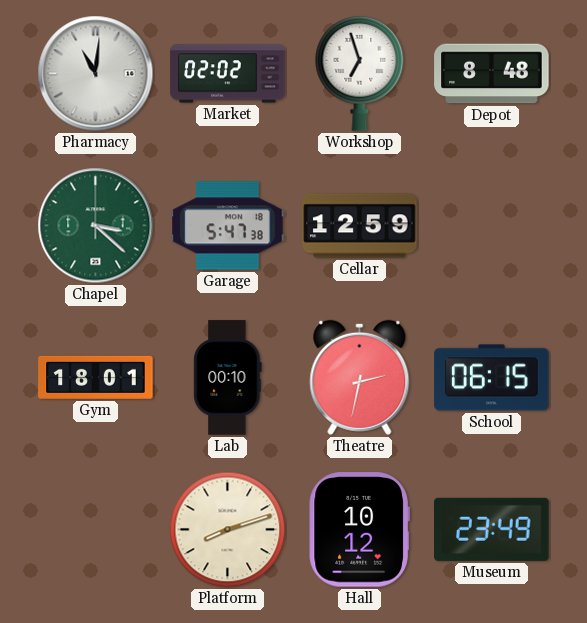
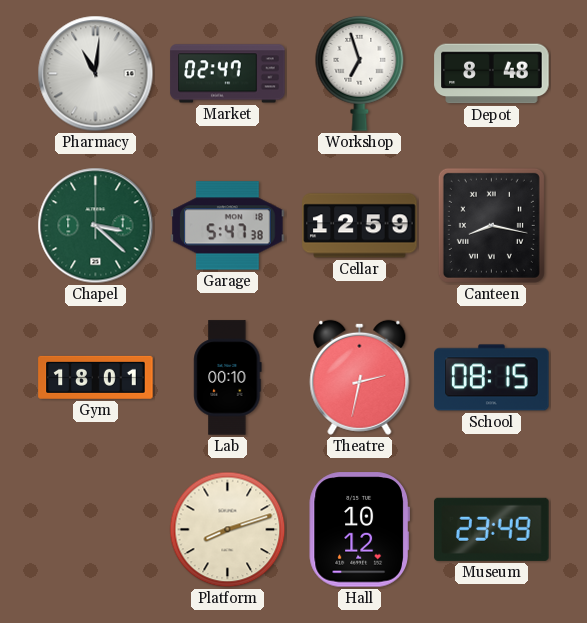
Market: 02:02 -> 02:47 (228, 74)
Canteen: none -> 8:17 (491, 225)
School: 06:15 -> 08:15 (492, 378)
